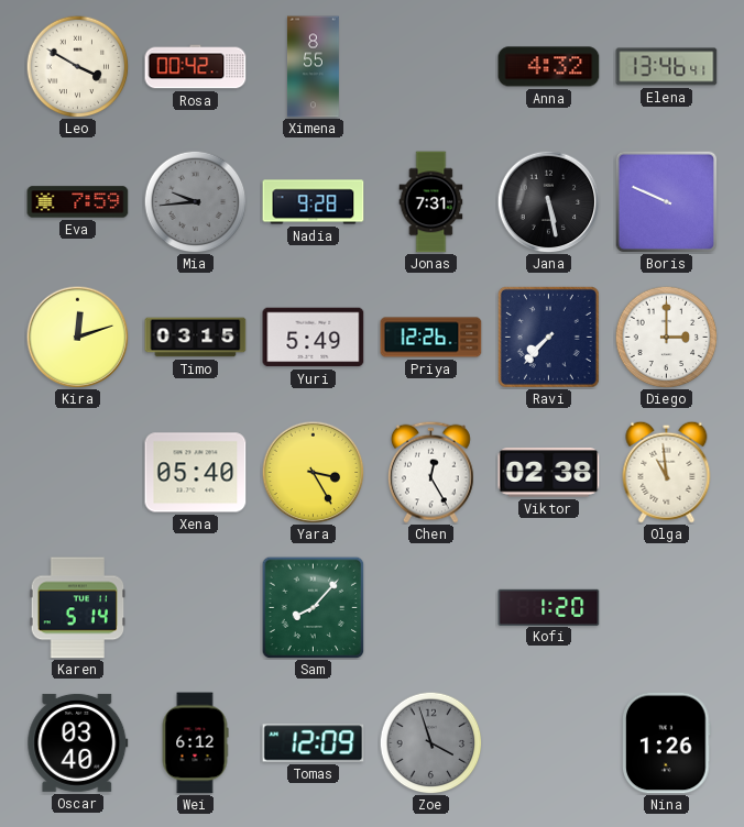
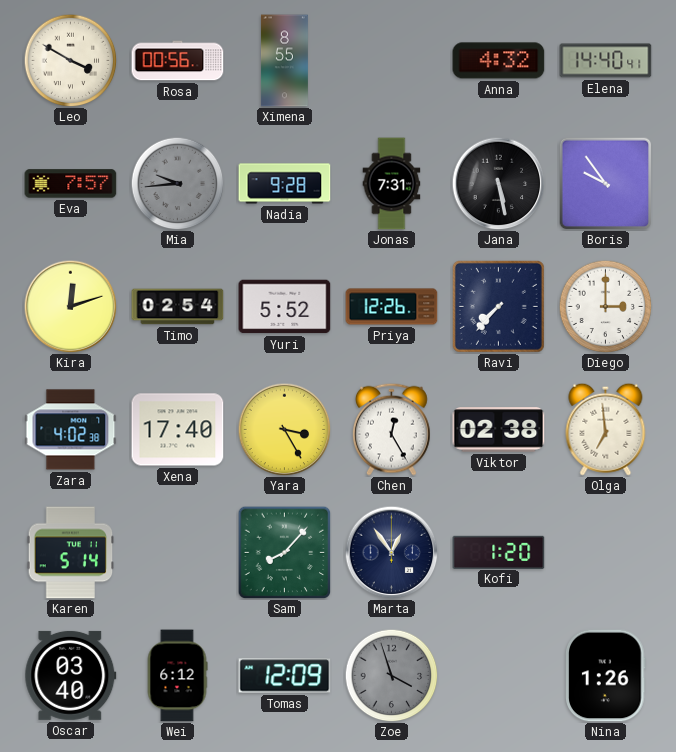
Rosa: 00:42 -> 00:56 (178, 61)
Elena: 13:46 -> 14:40 (606, 61)
Eva: 7:59 -> 7:57 (71, 184)
Boris: 9:49 -> 9:54 (605, 183)
Timo: 03:15 -> 02:54 (178, 307)
Yuri: 5:49 -> 5:52 (285, 307)
Zara: none -> 4:02 (71, 430)
Xena: 05:40 -> 17:40 (178, 430)
Olga: 10:59 -> 6:59 (606, 429)
Marta: none -> 12:54 (391, 552)
